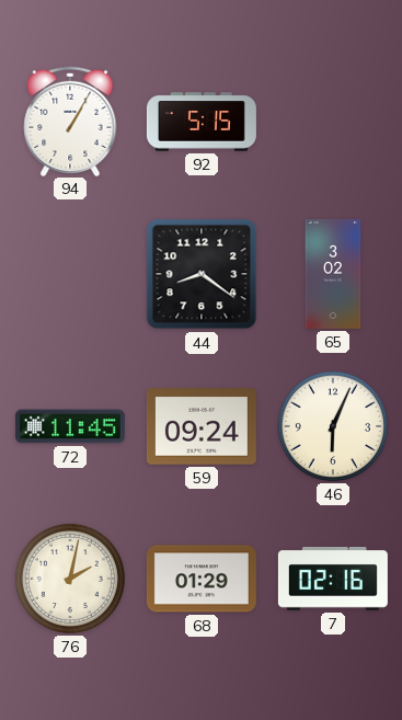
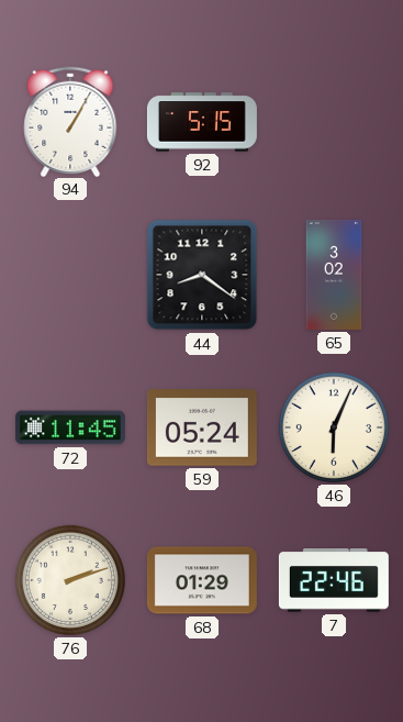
59: 09:24 -> 05:24 (202, 427)
76: 2:02 -> 2:12 (70, 580)
7: 02:16 -> 22:46 (334, 581)
